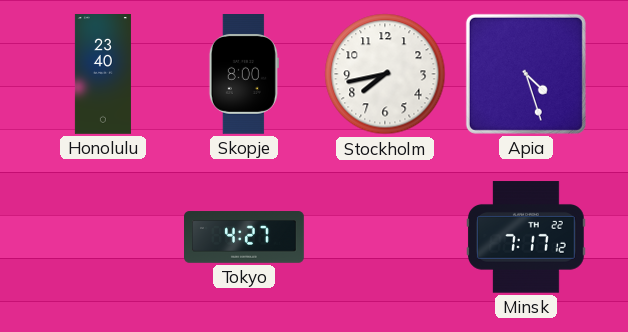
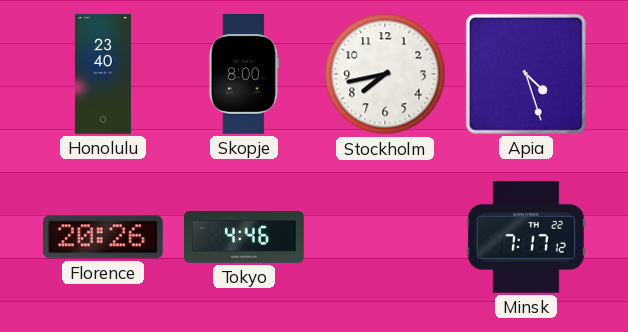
Florence: none -> 20:26 (103, 237)
Tokyo: 4:27 -> 4:46 (245, 237)
